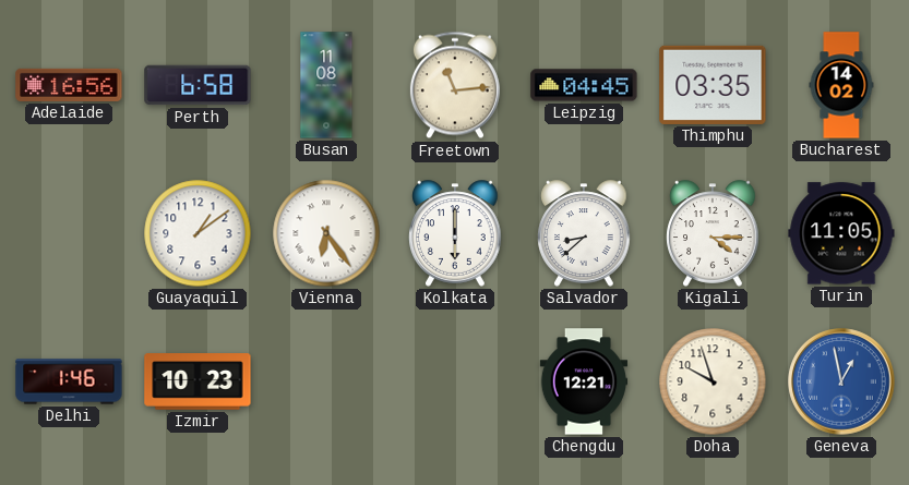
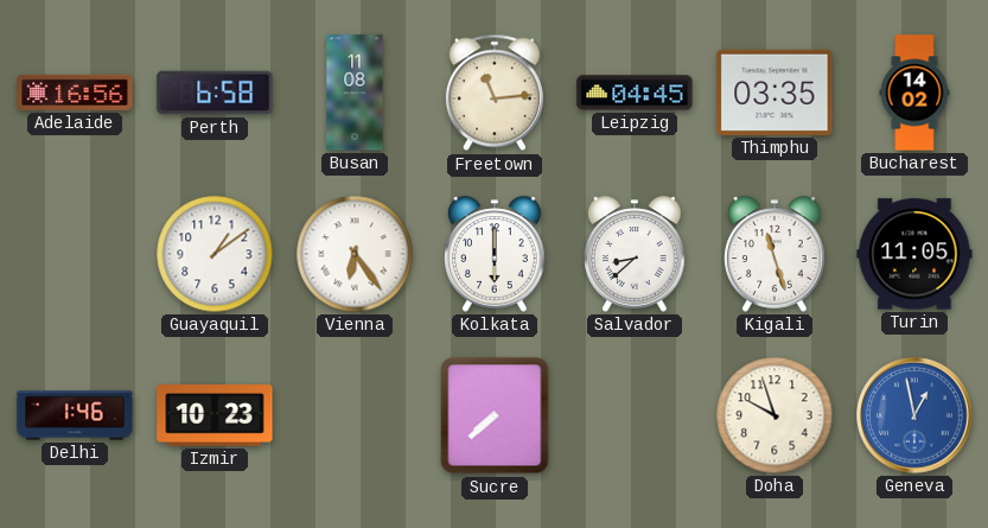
Kigali: 4:15 -> 11:27 (775, 254)
Sucre: none -> 7:38 (495, 415)
Chengdu: 12:21 -> none (584, 381)
